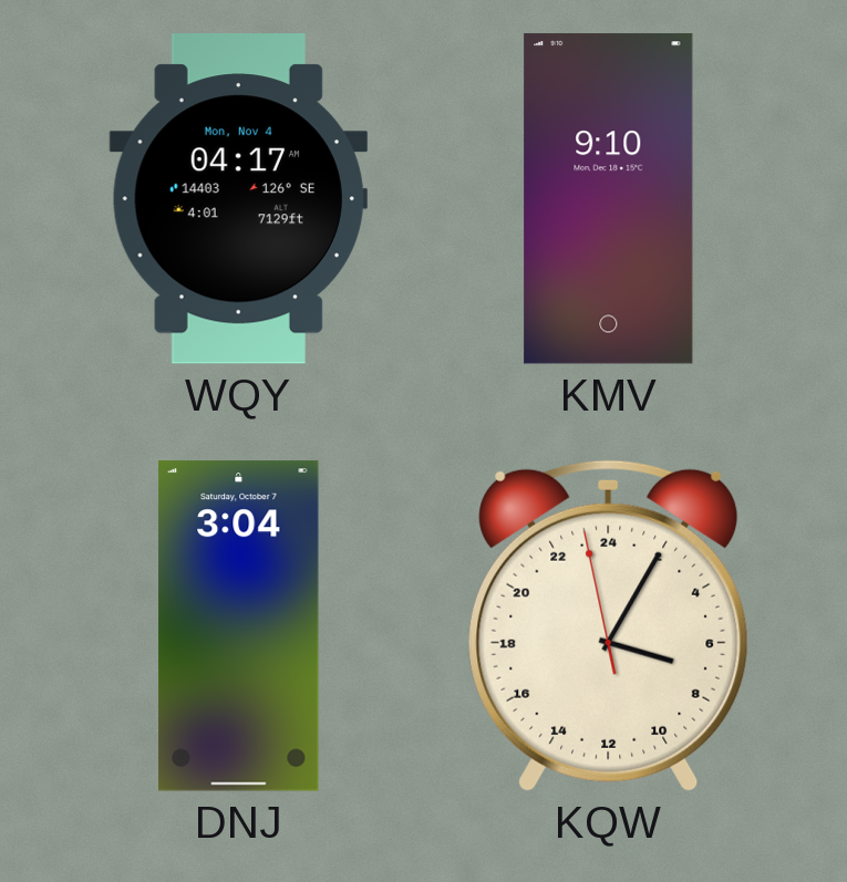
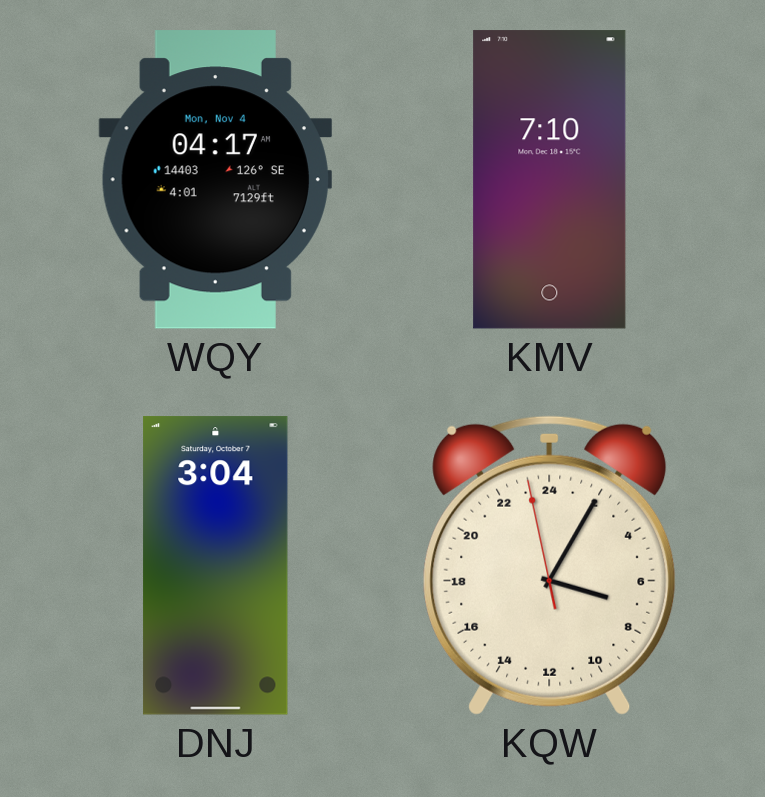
KMV: 9:10 -> 7:10 (550, 180)
